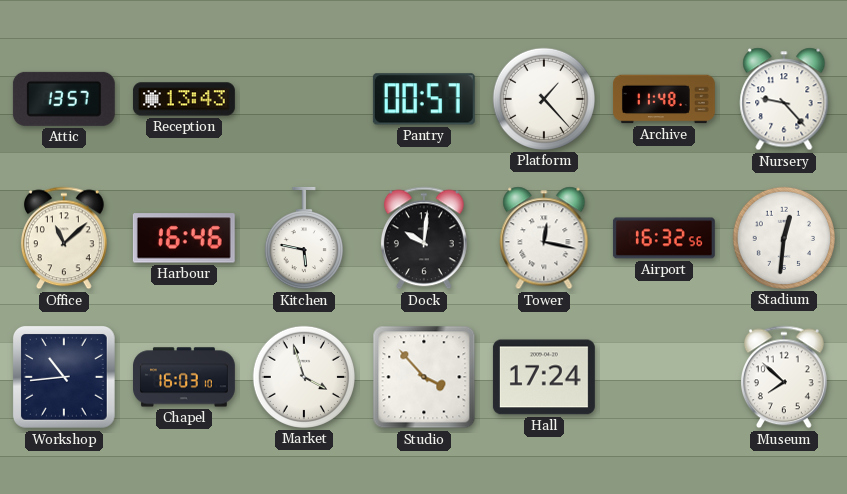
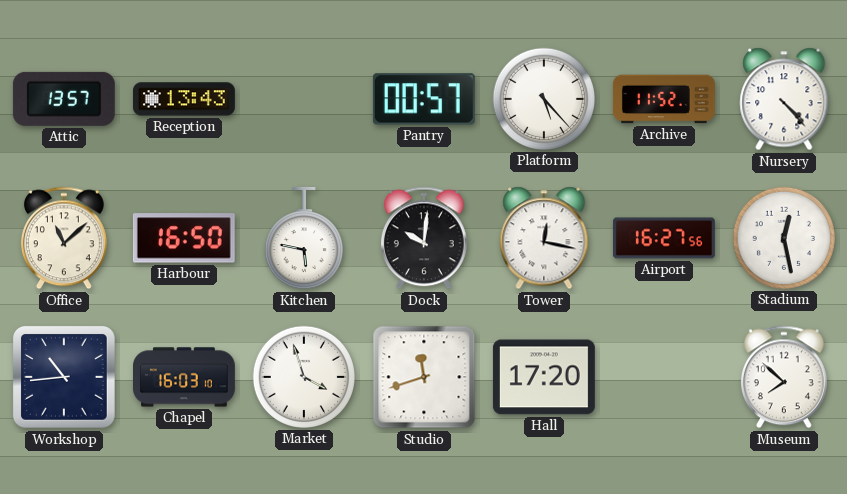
Platform: 1:23 -> 5:23 (544, 99)
Archive: 11:48 -> 11:52 (664, 99)
Nursery: 9:23 -> 4:23 (784, 99)
Harbour: 16:46 -> 16:50 (184, 238)
Airport: 16:32 -> 16:27 (664, 238)
Stadium: 12:31 -> 12:28 (784, 238)
Studio: 3:53 -> 11:42 (424, 377)
Hall: 17:24 -> 17:20 (544, 377)
